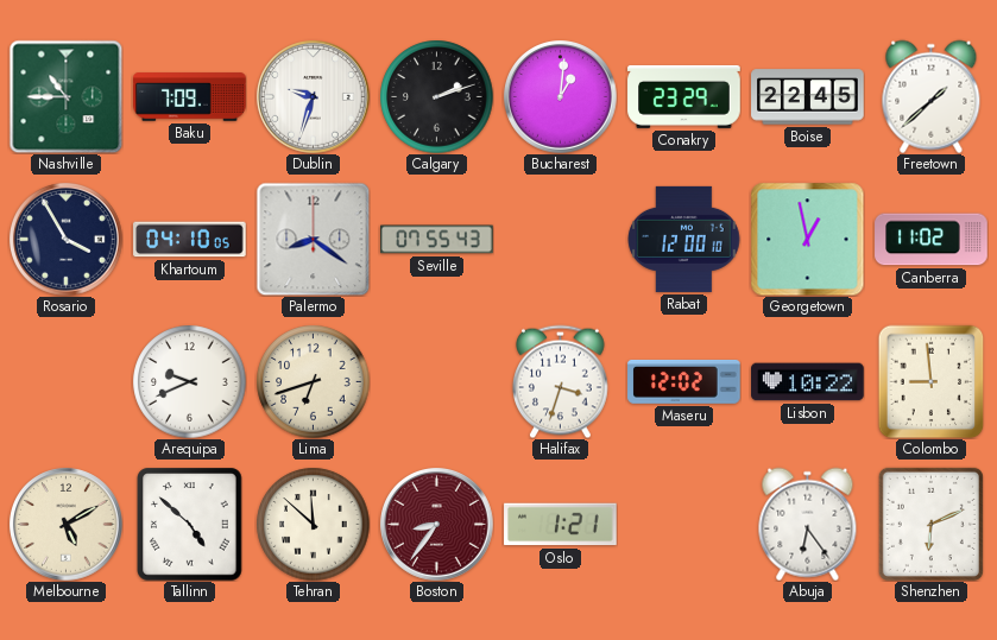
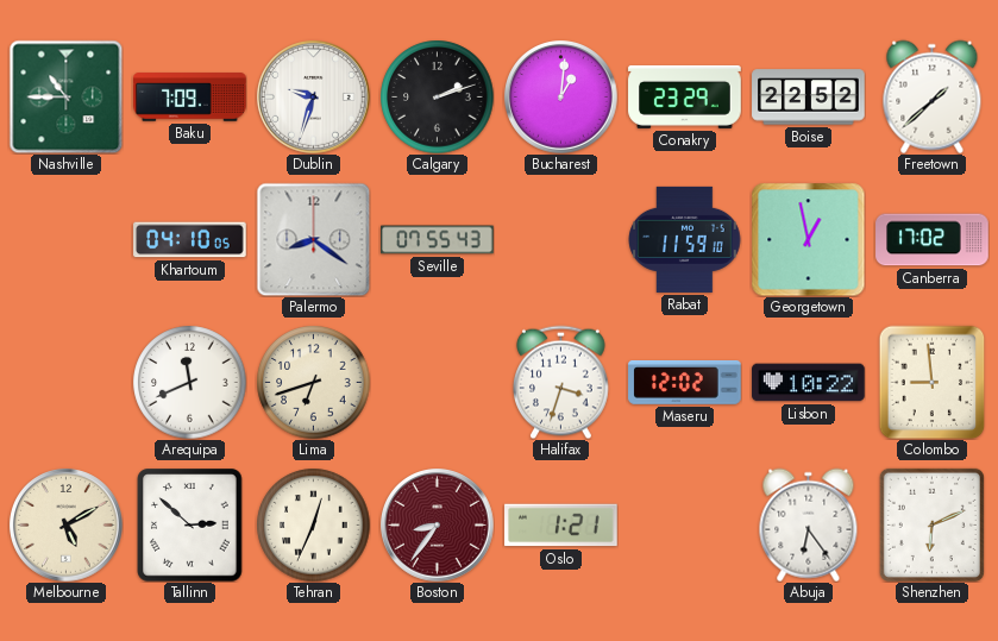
Boise: 22:45 -> 22:52 (809, 98)
Rosario: 3:55 -> none (67, 240)
Rabat: 12:00 -> 11:59 (684, 239)
Canberra: 11:02 -> 17:02 (933, 240)
Arequipa: 9:41 -> 11:41 (189, 382)
Tallinn: 4:52 -> 2:52 (190, 524)
Tehran: 11:52 -> 12:34 (313, 524)
